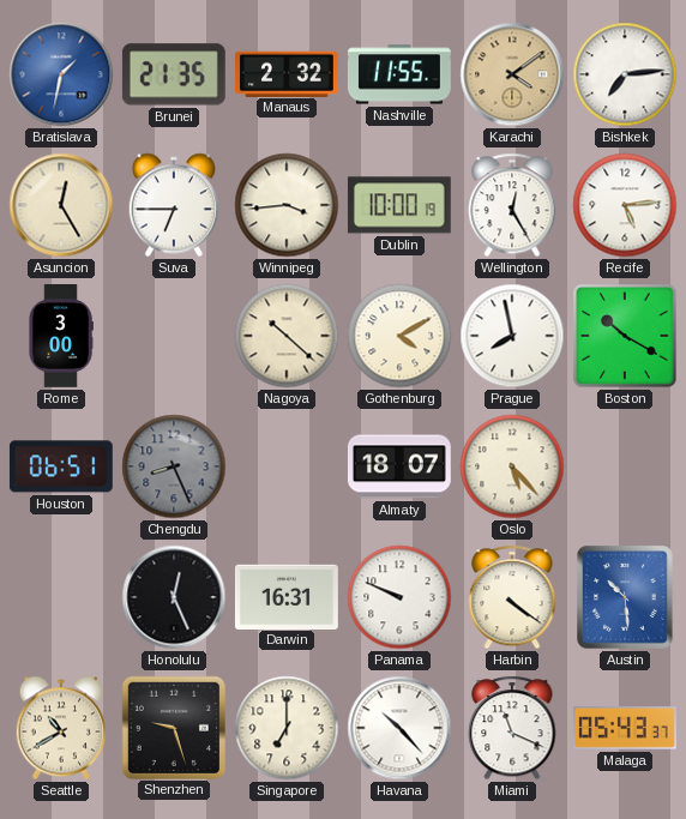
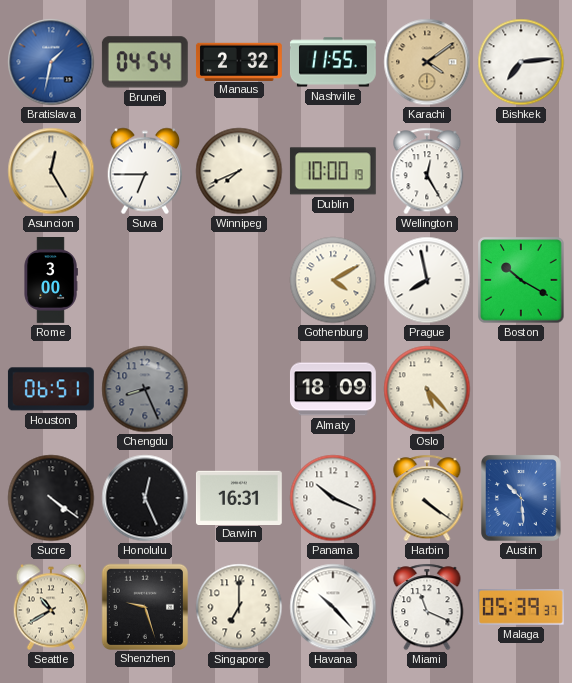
Brunei: 21:35 -> 04:54 (145, 62)
Winnipeg: 3:44 -> 7:41 (239, 171)
Recife: 5:14 -> none (625, 205)
Nagoya: 10:22 -> none (287, 336)
Almaty: 18:07 -> 18:09 (333, 389)
Sucre: none -> 4:21 (51, 498)
Panama: 9:49 -> 10:19 (333, 498)
Malaga: 05:43 -> 05:39 (521, 607)
